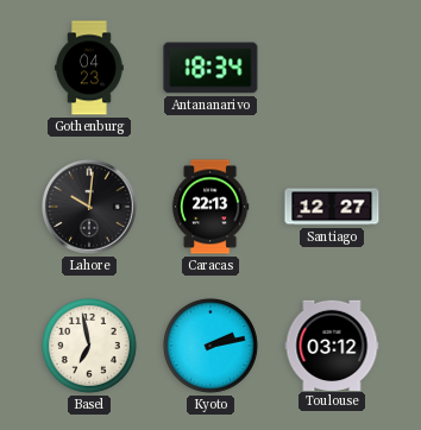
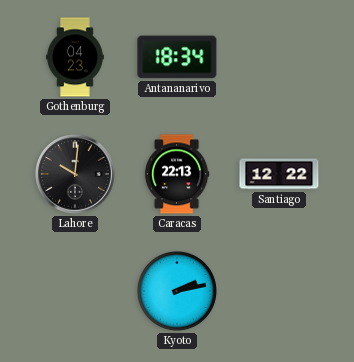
Santiago: 12:27 -> 12:22 (279, 174)
Basel: 6:58 -> none (89, 346)
Toulouse: 03:12 -> none (332, 344)
